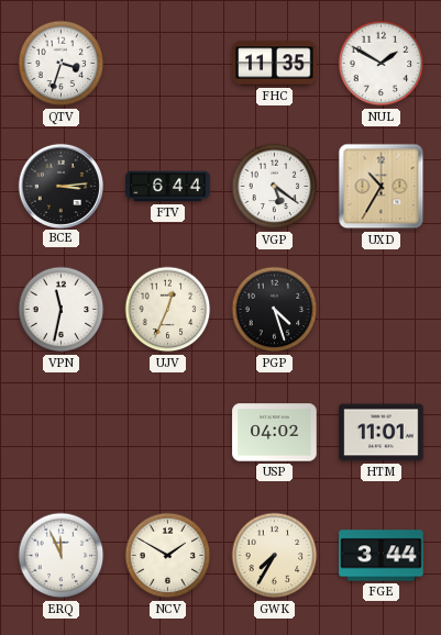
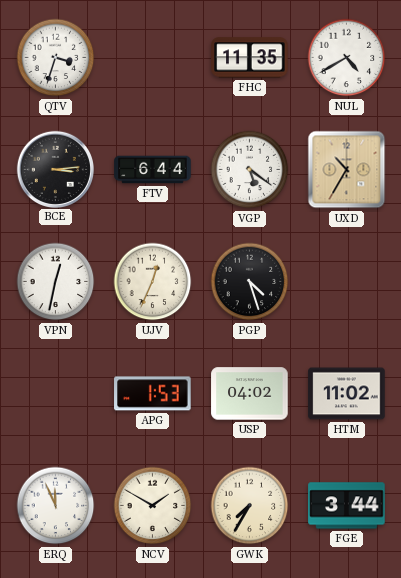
NUL: 1:50 -> 4:40 (347, 58)
VPN: 11:32 -> 12:32 (56, 282)
APG: none -> 1:53 (153, 394)
HTM: 11:01 -> 11:02 (347, 394)
